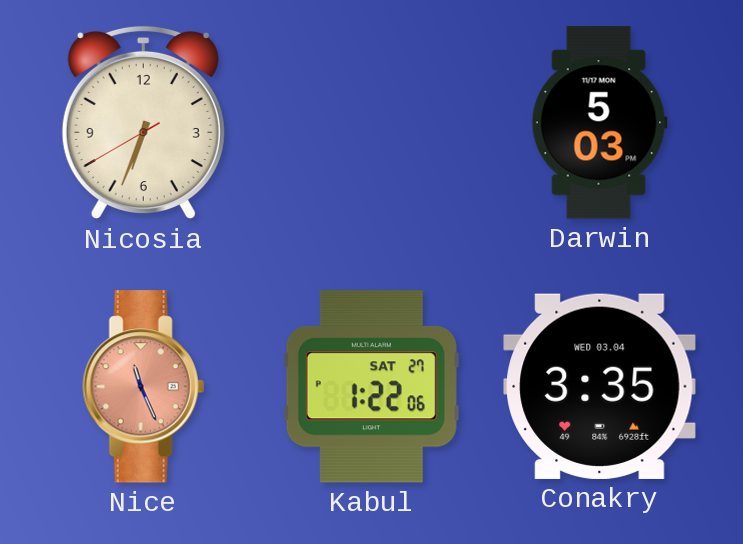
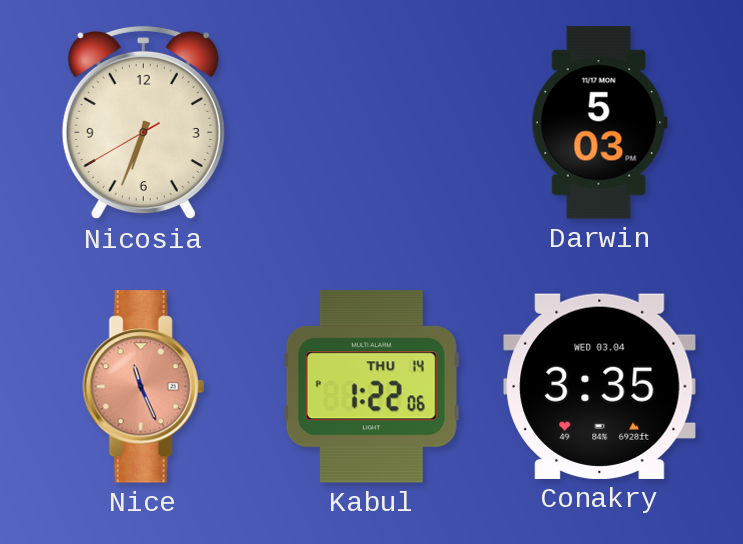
Kabul date: SAT 27 -> THU 14 (371, 387)
